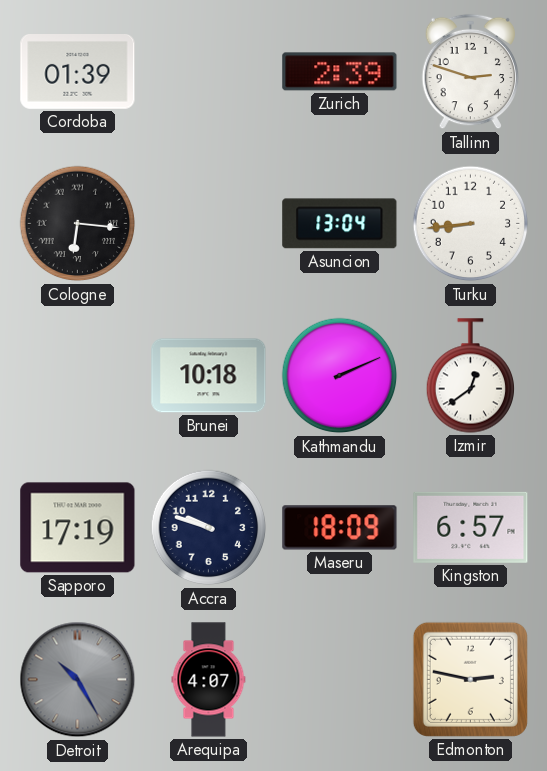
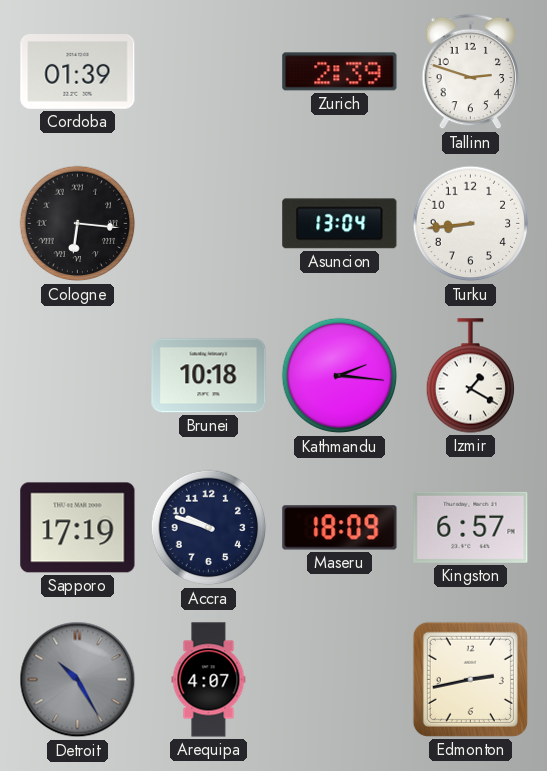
Kathmandu: 2:11 -> 2:16 (340, 376)
Izmir: 12:39 -> 1:20 (470, 376)
Edmonton: 2:47 -> 2:43 (470, 679)
